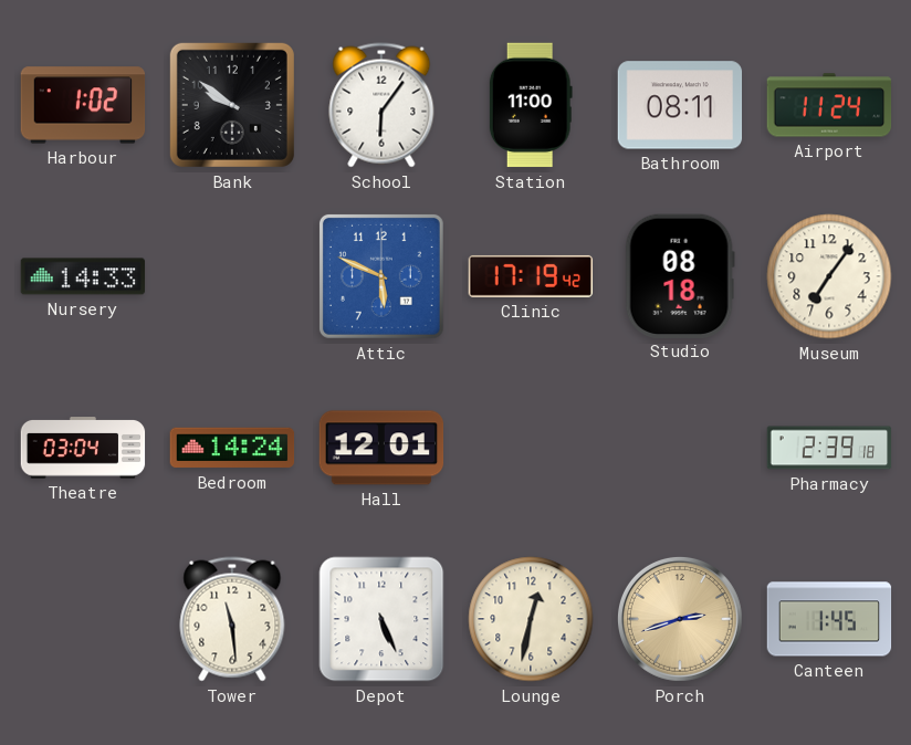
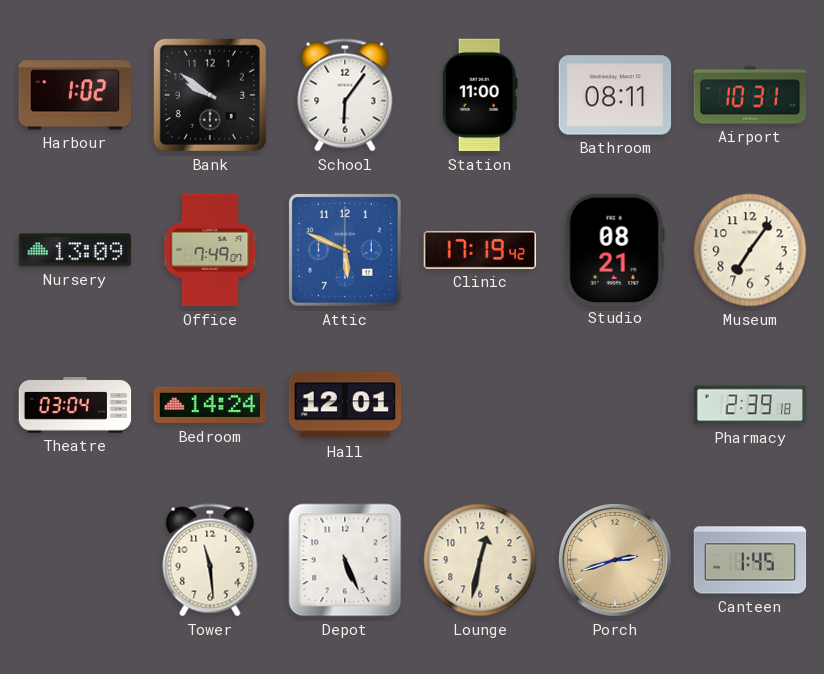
Airport: 11:24 -> 10:31 (750, 95)
Nursery: 14:33 -> 13:09 (75, 250)
Office: none -> 7:49 (210, 250)
Studio: 08:18 -> 08:21 (615, 249)
